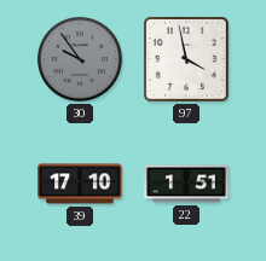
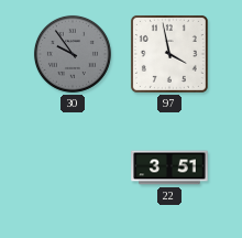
39: 17:10 -> none (80, 184)
22: 1:51 -> 3:51 (169, 167)
